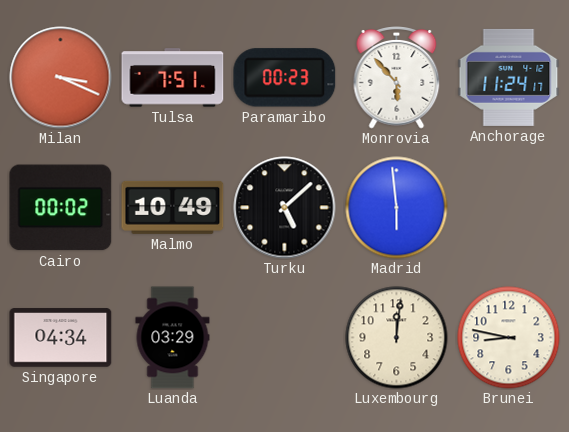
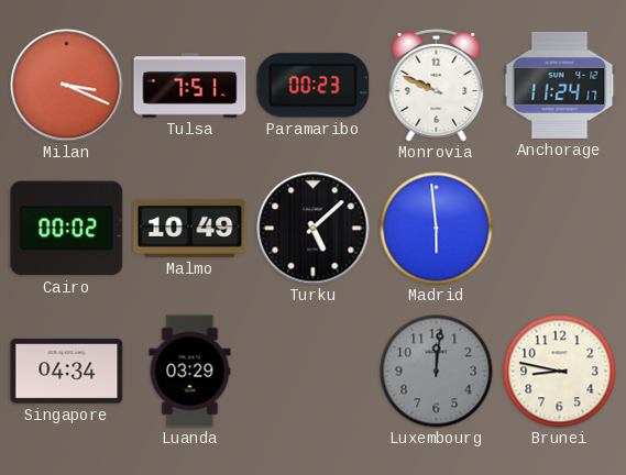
Monrovia: 5:53 -> 9:49 (437, 86)
Luxembourg dial: cream -> grey (437, 372)
